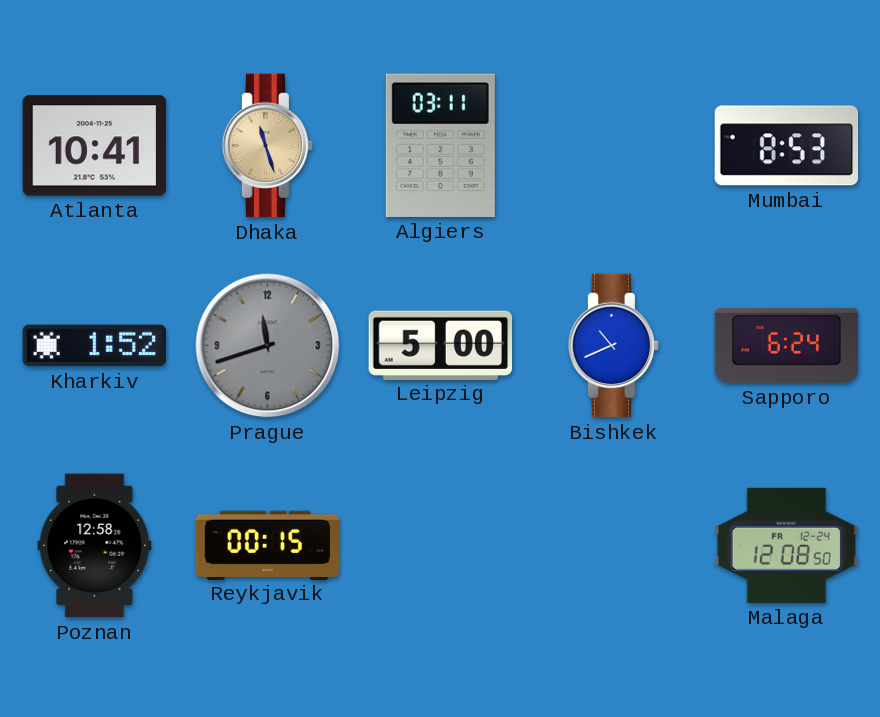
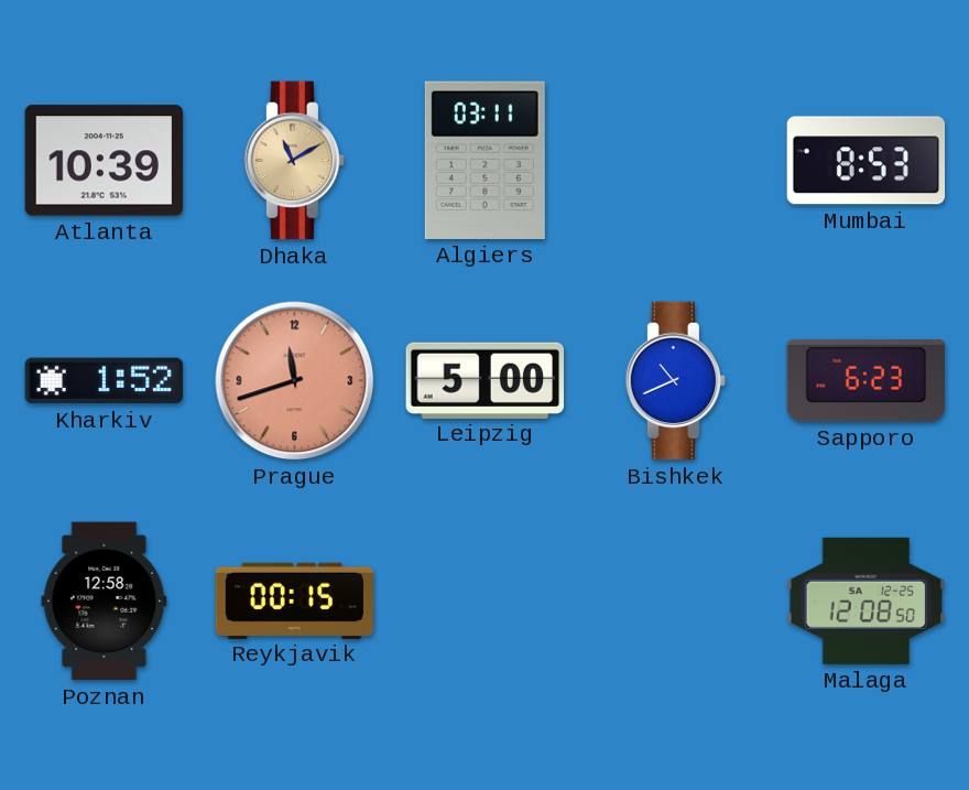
Atlanta: 10:41 -> 10:39 (105, 161)
Dhaka: 11:27 -> 11:10 (295, 161)
Prague dial: grey -> salmon (295, 381)
Sapporo: 6:24 -> 6:23 (867, 380)
Malaga date: FR 12-24 -> SA 12-25 (867, 600)
